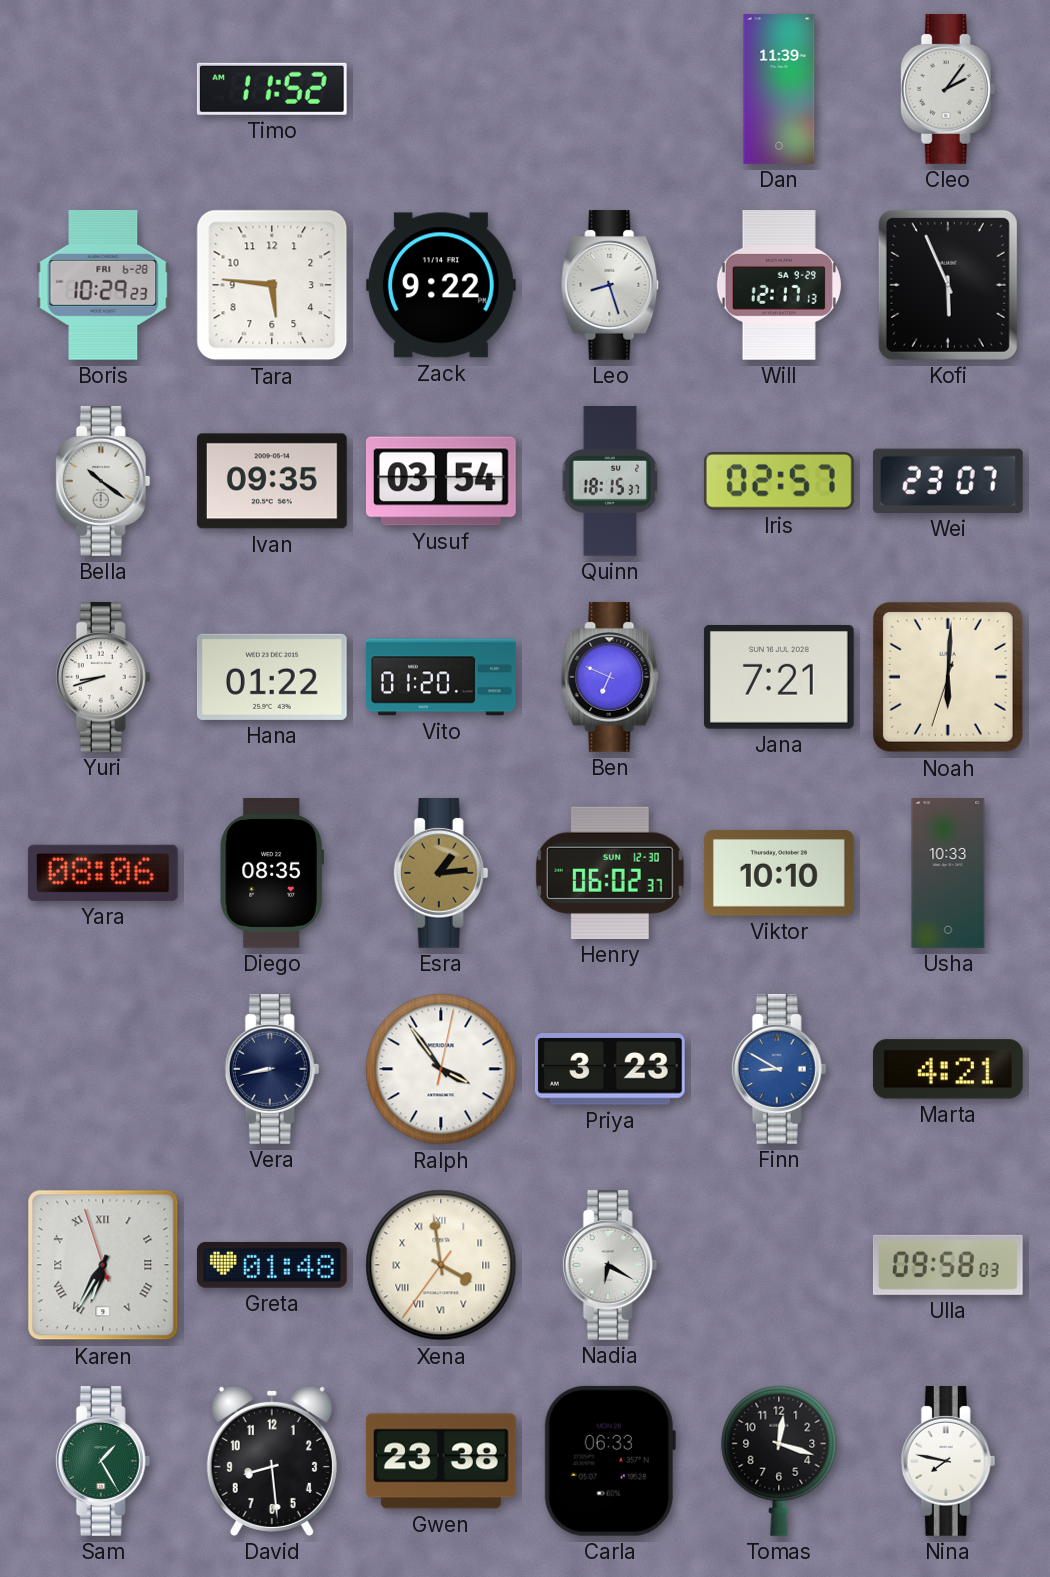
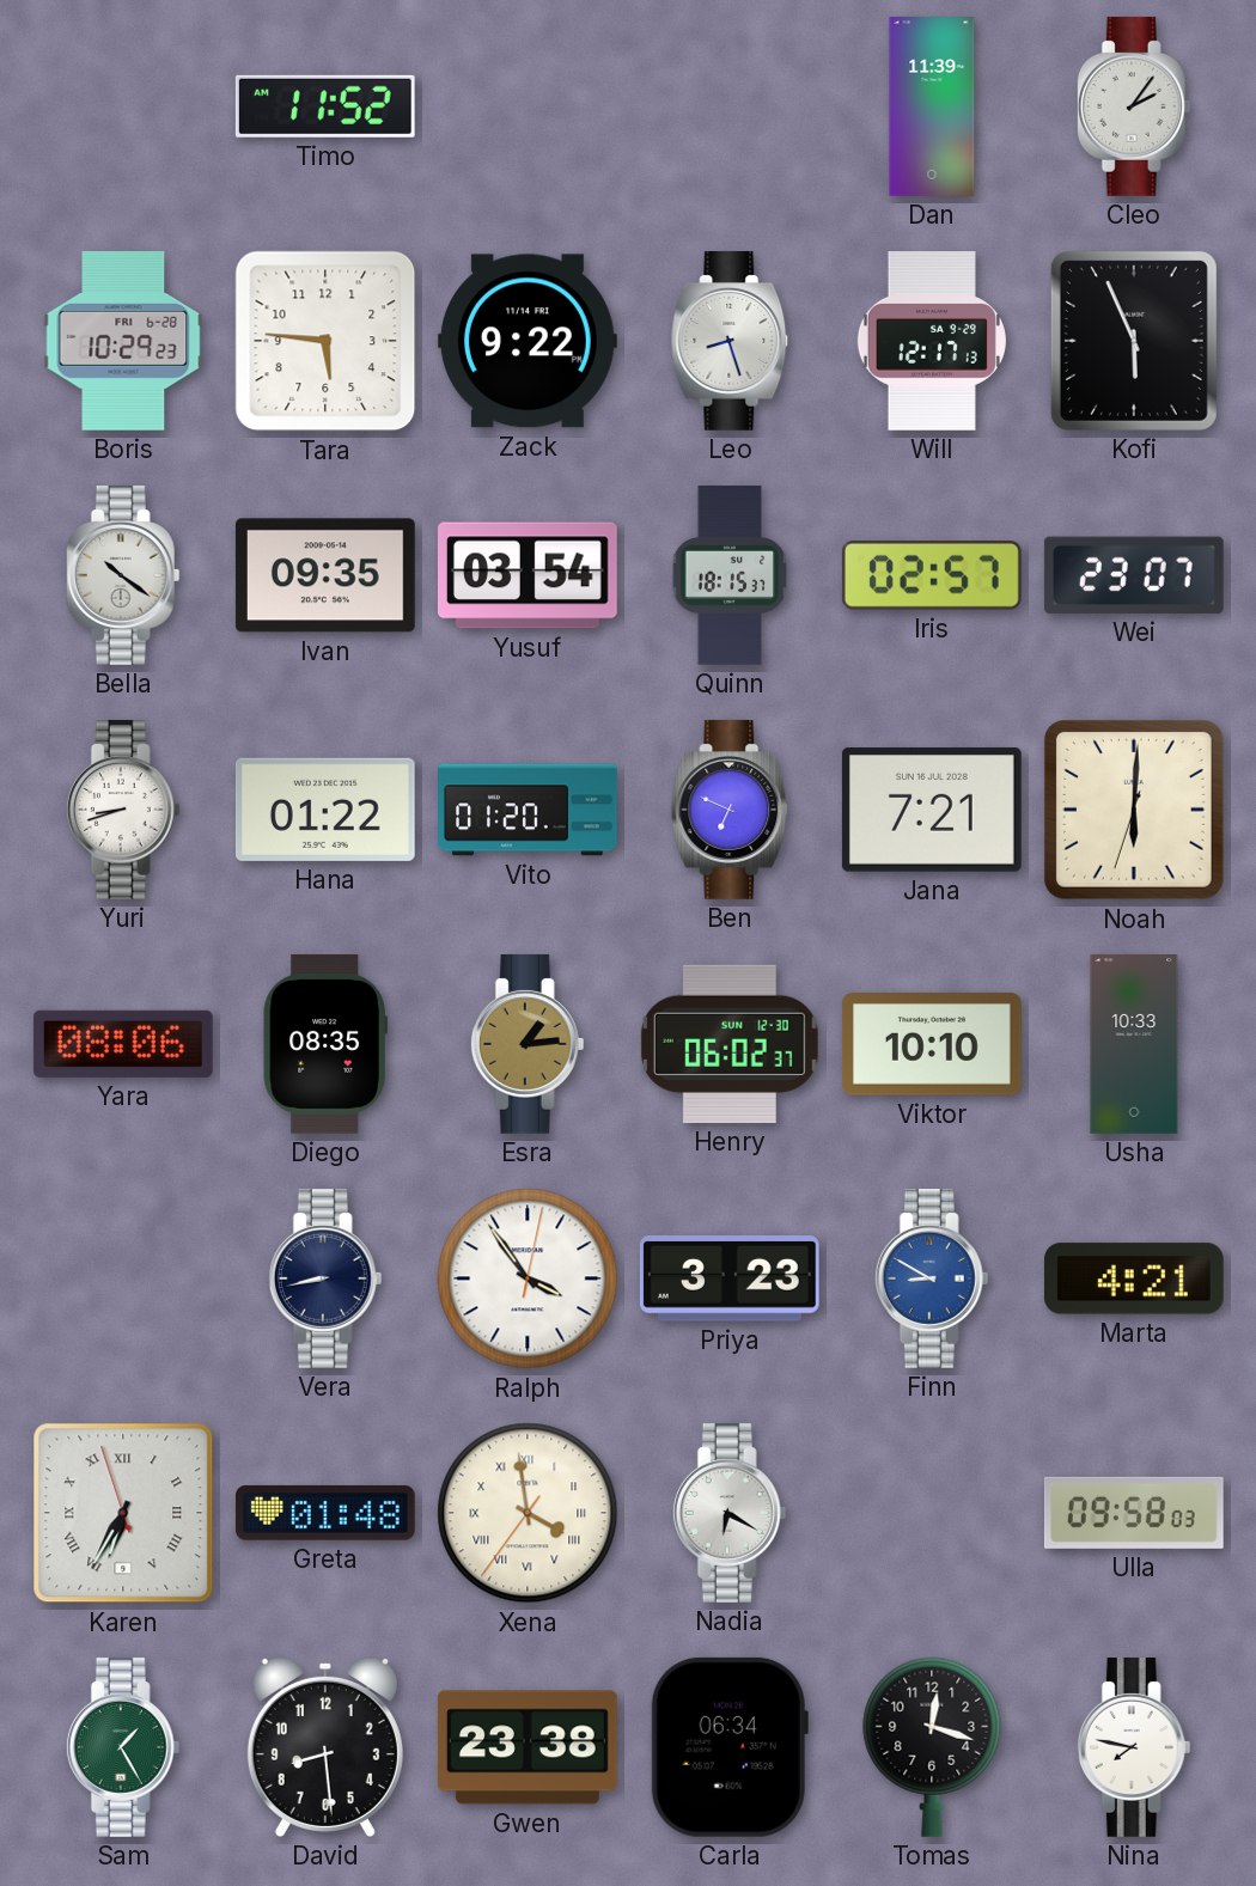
Carla: 06:33 -> 06:34 (730, 1747)
